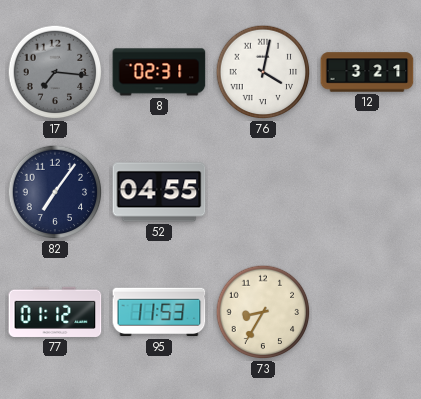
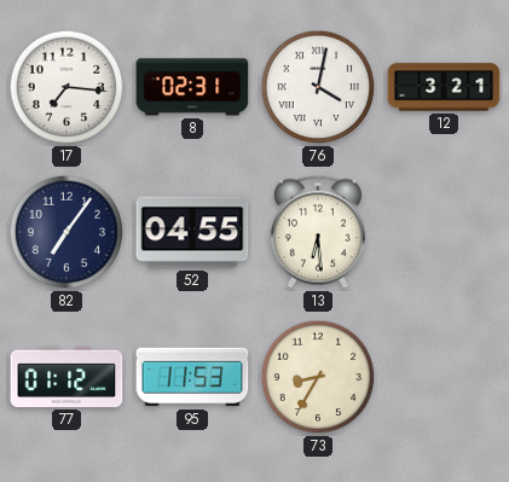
17 dial: grey -> white (66, 87)
13: none -> 6:29 (318, 232)
